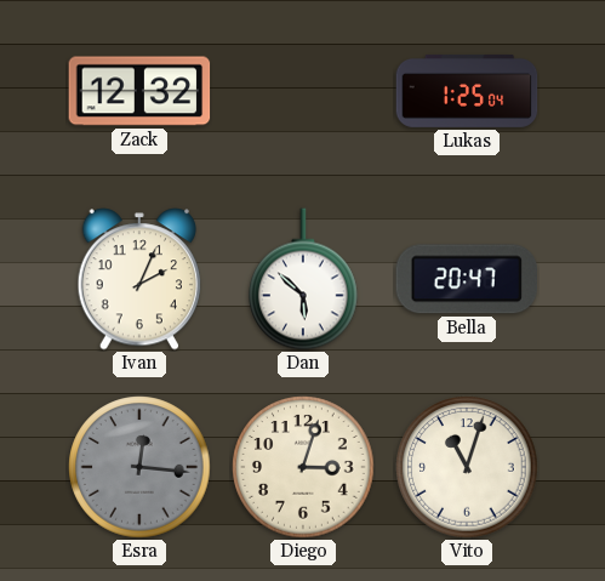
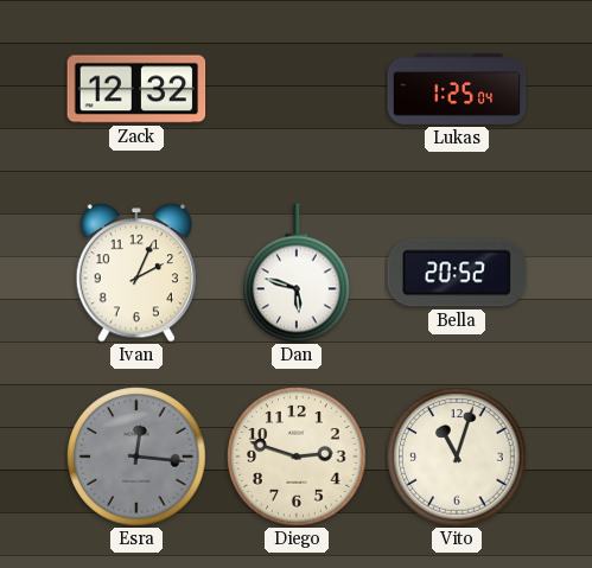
Dan: 5:52 -> 5:48 (298, 273)
Bella: 20:47 -> 20:52 (457, 273)
Diego: 3:03 -> 2:48 (297, 457)
